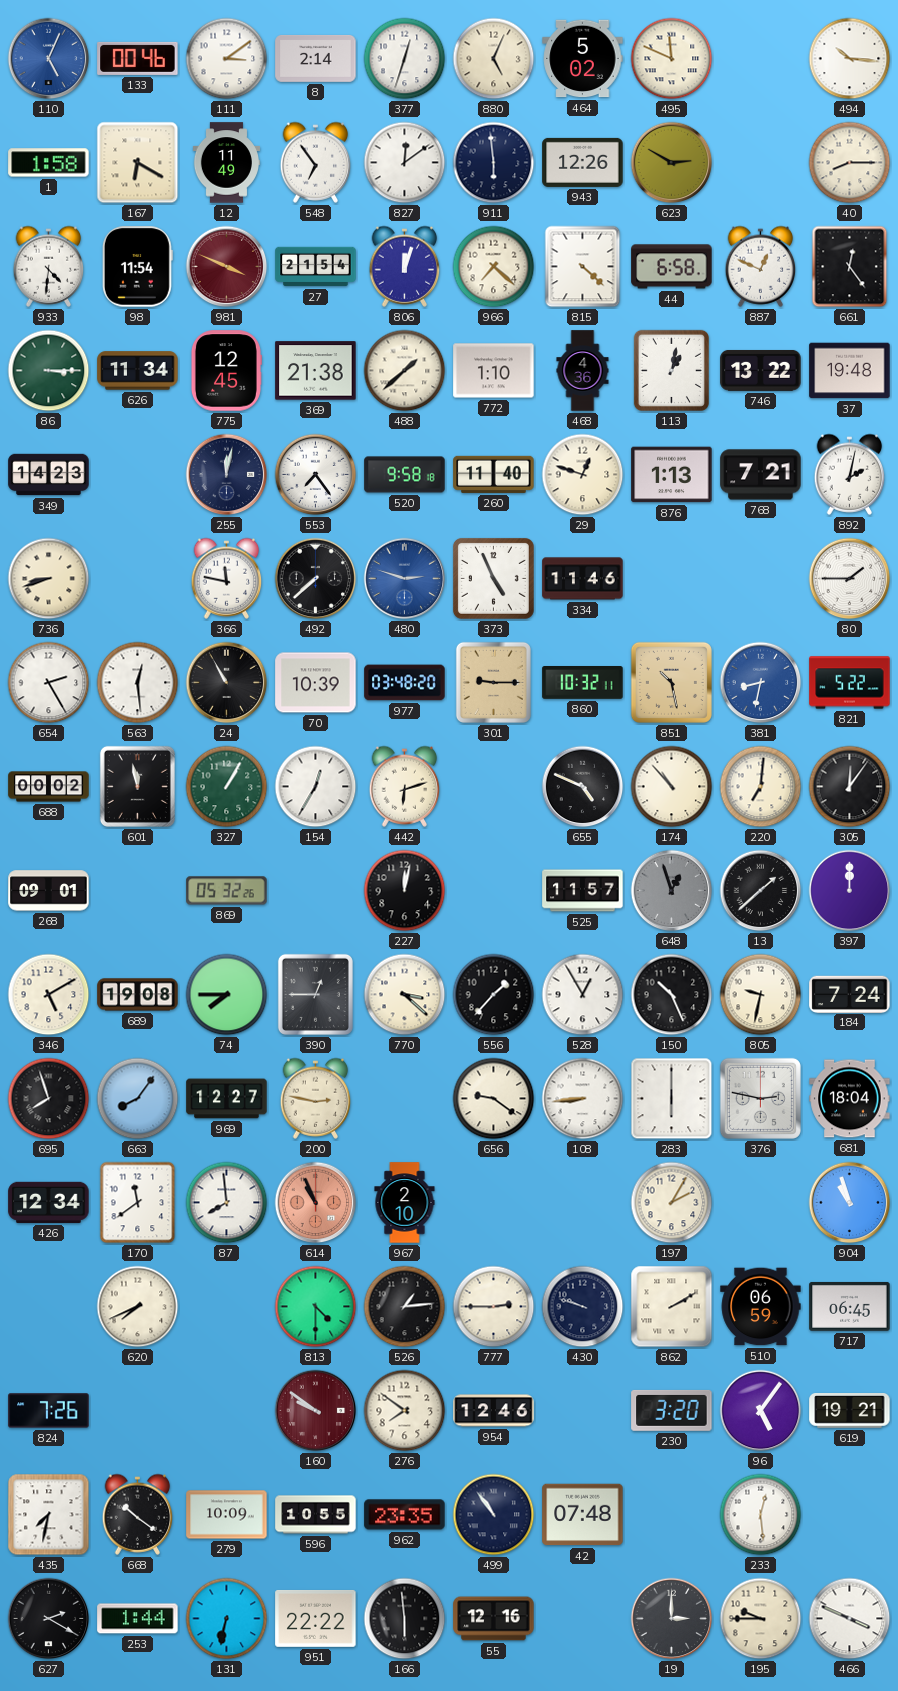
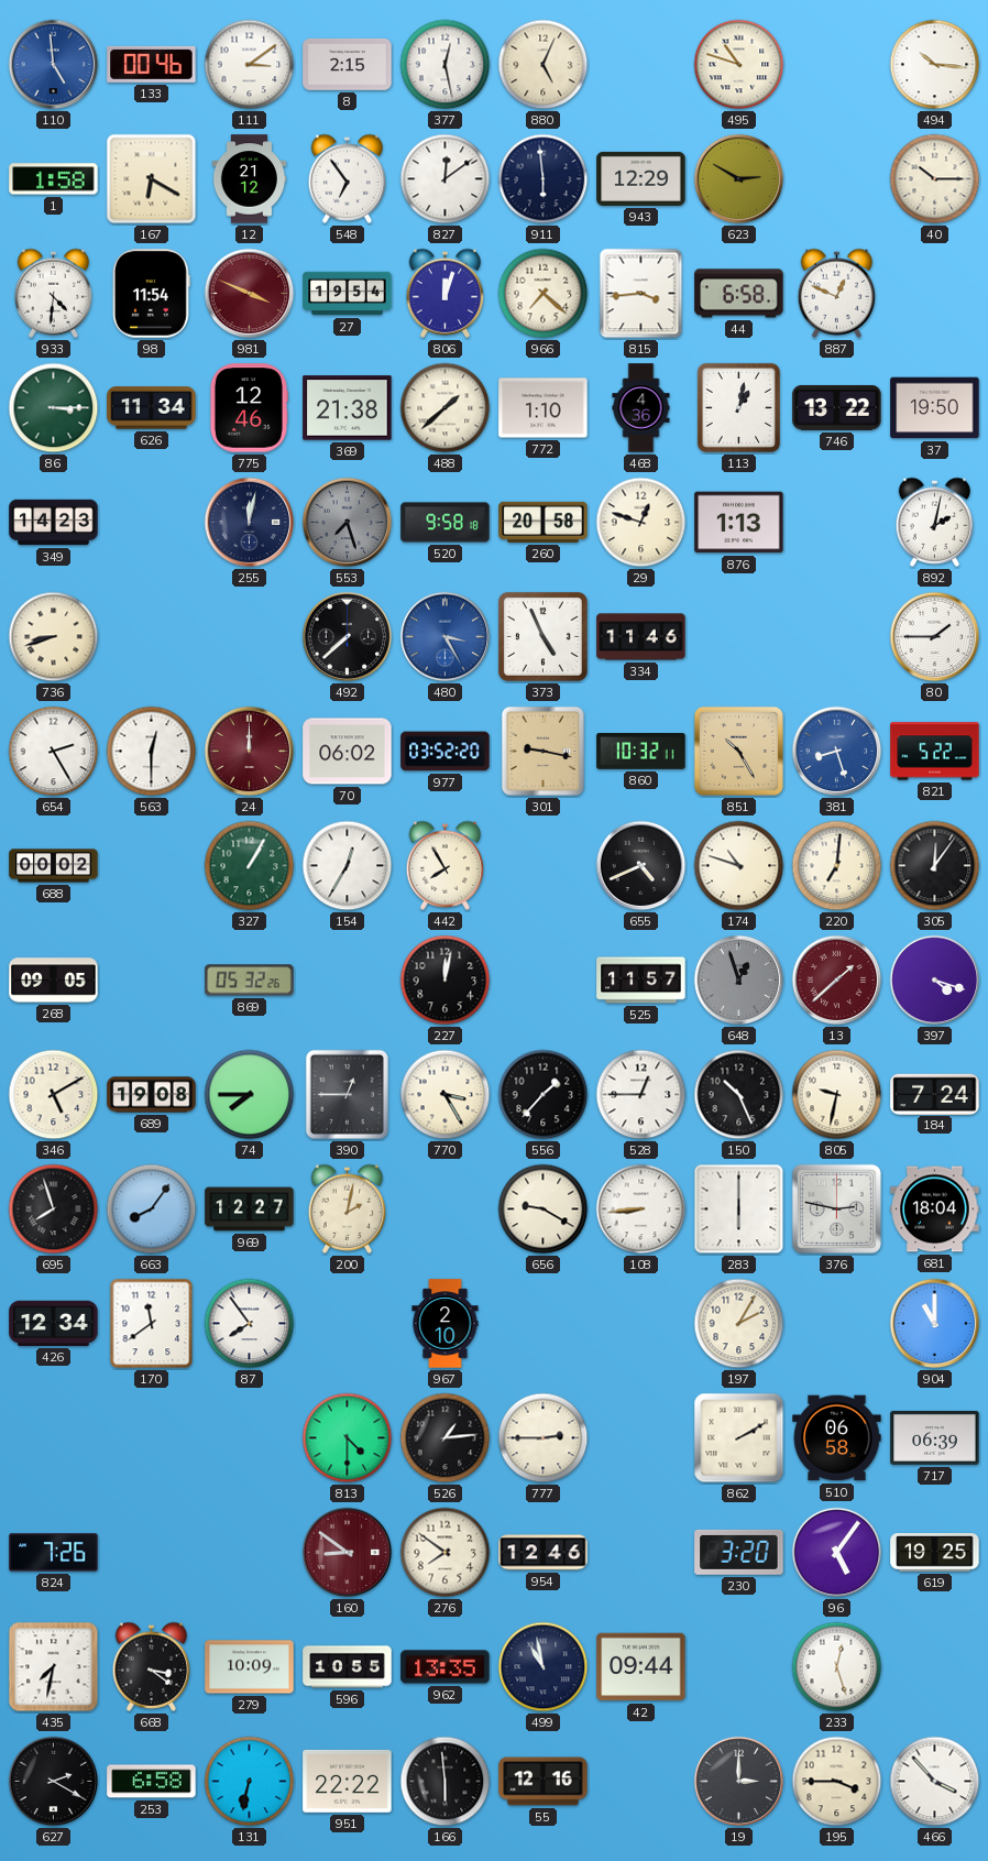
110: 5:04 -> 4:59 (54, 65)
8: 2:14 -> 2:15 (348, 64)
377: 12:33 -> 12:28 (446, 65)
464: 5:02 -> none (583, 59)
495: 11:49 -> 10:48 (739, 65)
12: 11:49 -> 21:12 (249, 179)
943: 12:26 -> 12:29 (641, 178)
40: 8:15 -> 10:15 (935, 179)
27: 21:54 -> 19:54 (348, 294)
815: 4:22 -> 3:44 (641, 294)
661: 12:24 -> none (850, 267)
775: 12:45 -> 12:46 (249, 408)
37: 19:48 -> 19:50 (935, 408)
553: 7:24 -> 7:27 (348, 523)
553 dial: white -> grey (348, 523)
260: 11:40 -> 20:58 (544, 522)
768: 7:21 -> none (761, 475)
366: 11:47 -> none (227, 578)
480: 2:48 -> 3:25 (446, 637)
563: 12:29 -> 12:30 (152, 752)
24: 10:55 -> 12:00 (250, 752)
24 dial: black -> burgundy (250, 752)
70: 10:39 -> 06:02 (348, 752)
977: 03:48 -> 03:52 (446, 752)
301: 9:15 -> 9:17 (542, 751)
851: 10:28 -> 10:25 (738, 751)
381: 8:32 -> 8:27 (837, 752)
601: 11:58 -> none (137, 786)
442: 6:12 -> 7:55 (446, 865)
655: 4:49 -> 4:41 (641, 866)
174: 10:53 -> 10:48 (739, 866)
268: 09:01 -> 09:05 (54, 981)
13 dial: black -> burgundy (837, 981)
397: 12:00 -> 4:18 (935, 981)
770: 3:22 -> 3:25 (446, 1095)
528: 12:55 -> 12:45 (641, 1095)
200: 2:47 -> 2:02 (348, 1208)
656: 9:21 -> 9:20 (544, 1209)
87: 7:59 -> 7:54 (250, 1324)
614: 10:56 -> none (316, 1203)
904: 10:57 -> 11:00 (935, 1324)
620: 7:41 -> none (138, 1307)
430: 9:48 -> none (583, 1307)
510: 06:59 -> 06:58 (837, 1438)
717: 06:45 -> 06:39 (935, 1437)
160: 9:51 -> 8:51 (348, 1553)
619: 19:21 -> 19:25 (935, 1553)
668: 10:21 -> 3:21 (152, 1666)
962: 23:35 -> 13:35 (446, 1667)
499: 10:54 -> 10:58 (544, 1667)
42: 07:48 -> 09:44 (641, 1667)
233: 12:29 -> 12:27 (837, 1667)
253: 1:44 -> 6:58 (152, 1782)
195: 9:45 -> 3:45 (837, 1782)
466: 3:49 -> 3:53 (935, 1782)
